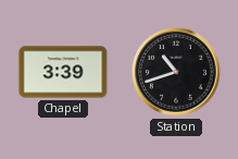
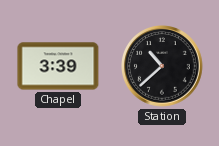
Station: 10:42 -> 10:38 (163, 67)
